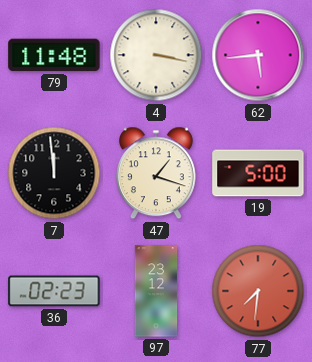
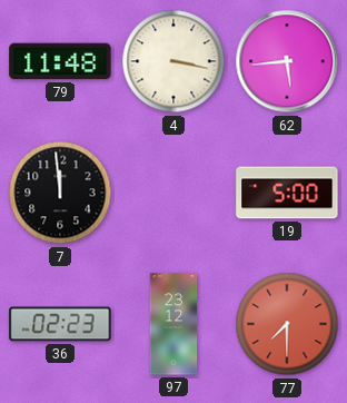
47: 1:18 -> none (156, 173)
77: 7:31 -> 7:30 (287, 324)
